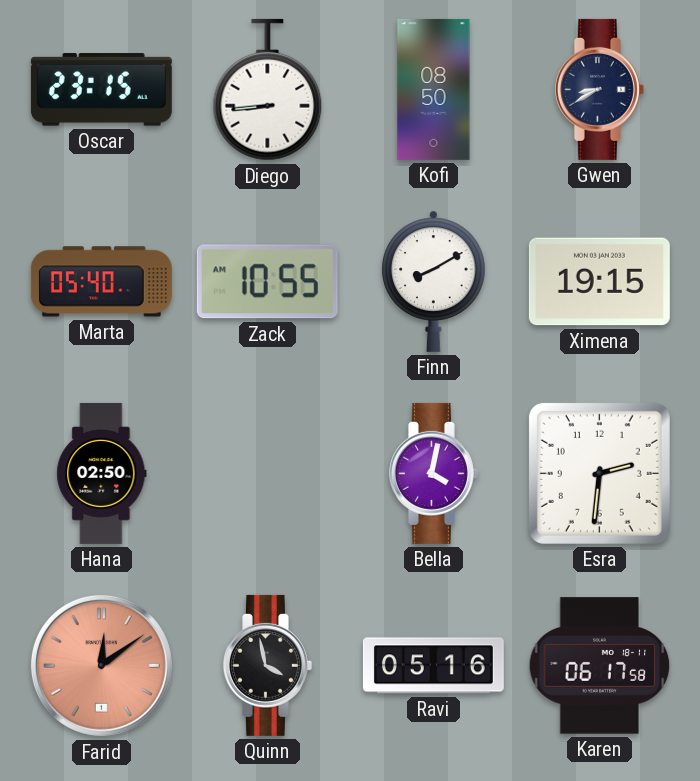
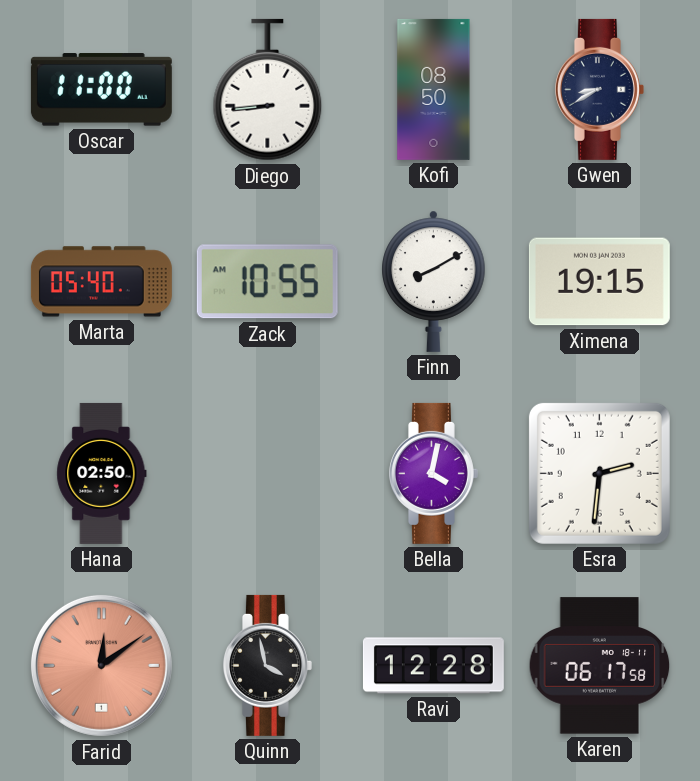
Oscar: 23:15 -> 11:00 (101, 90)
Ravi: 05:16 -> 12:28 (433, 666)
